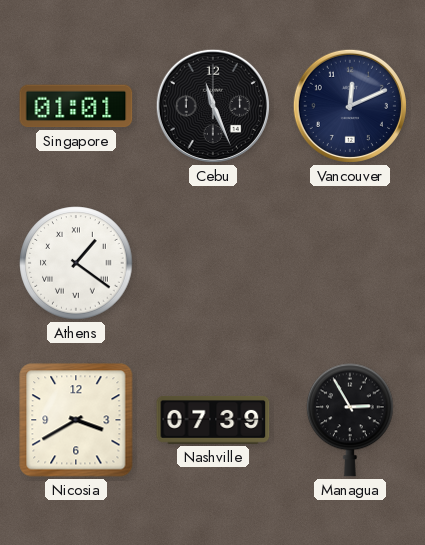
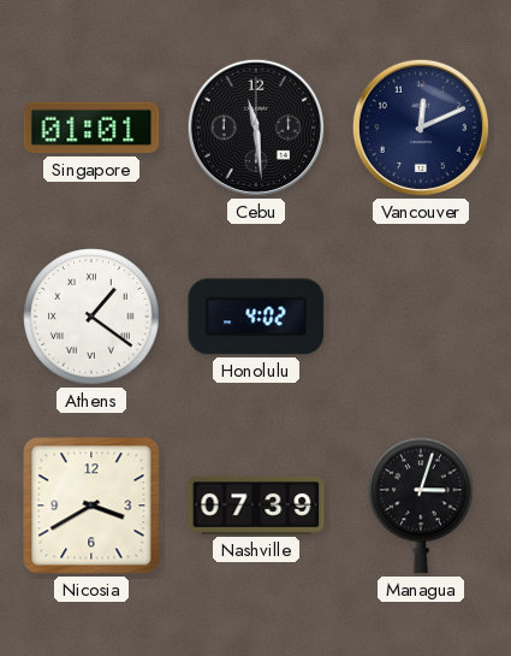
Cebu: 11:26 -> 11:29 (256, 128)
Honolulu: none -> 4:02 (256, 317)
Managua: 2:55 -> 3:03 (421, 506)
